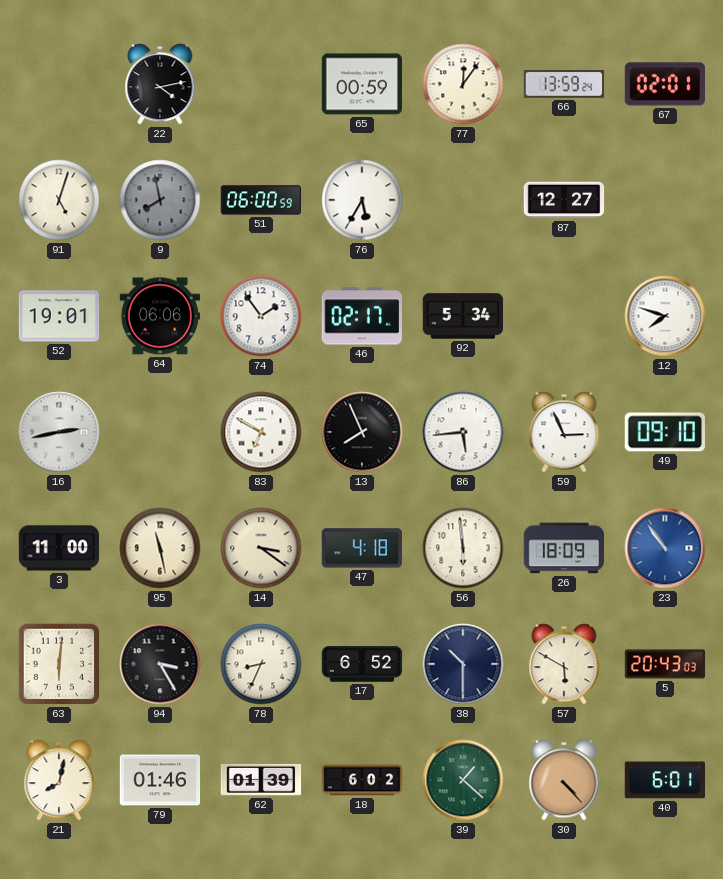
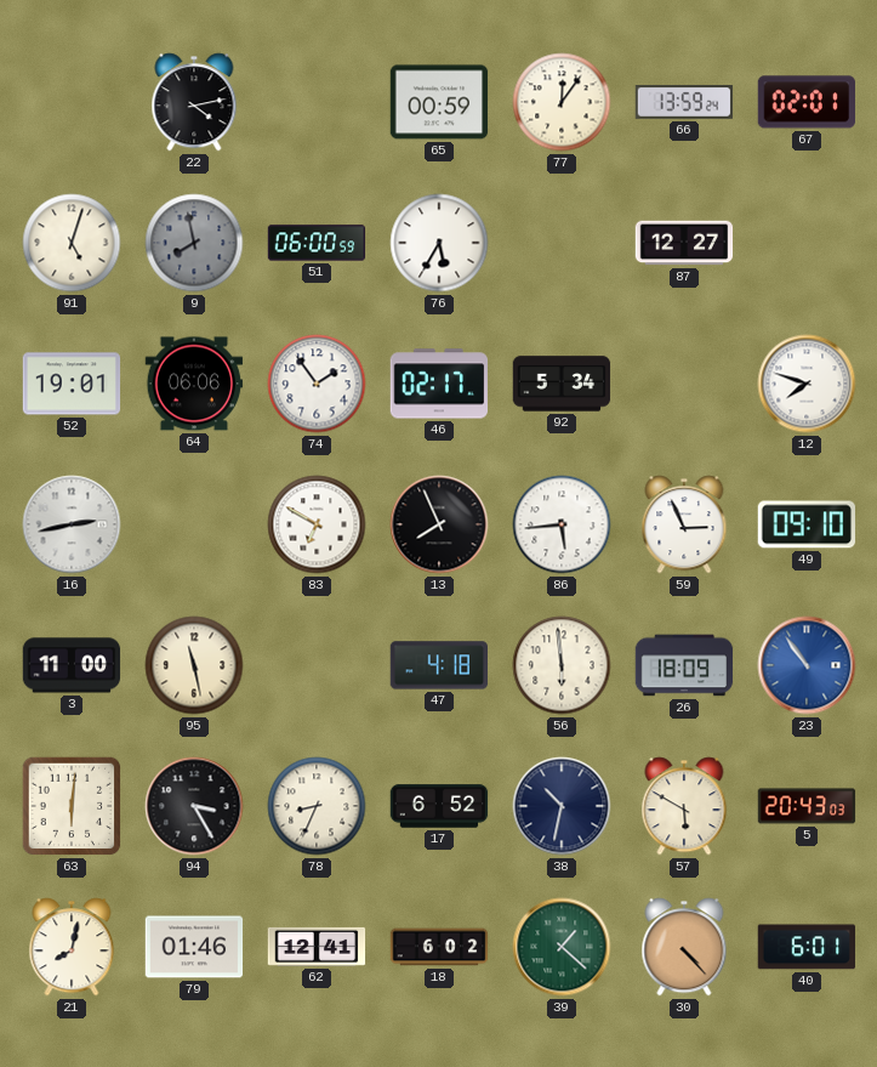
14: 3:21 -> none (261, 548)
38: 10:30 -> 10:32 (562, 806)
62: 01:39 -> 12:41 (317, 947)
